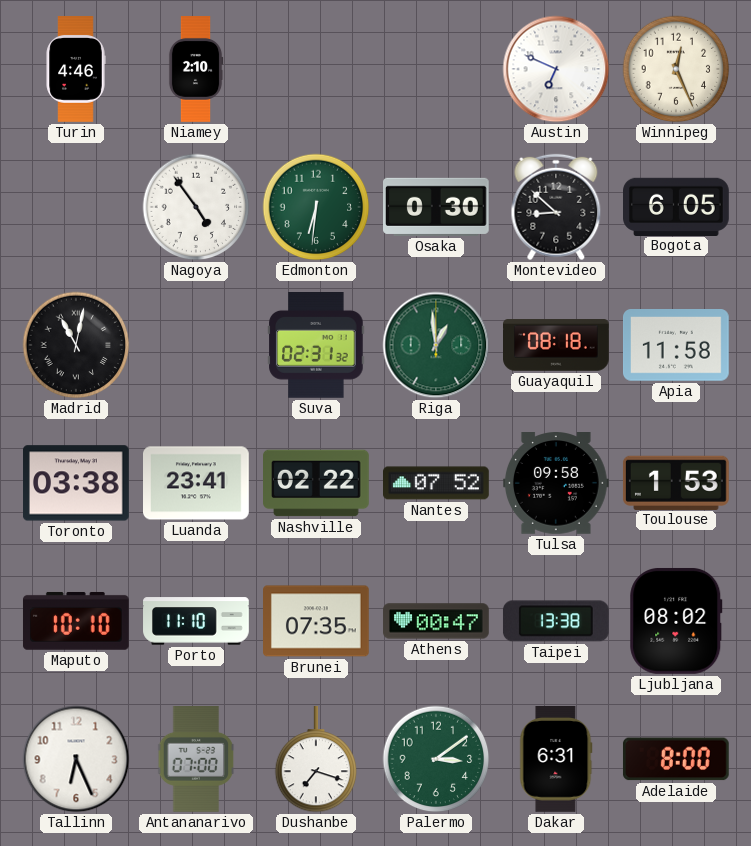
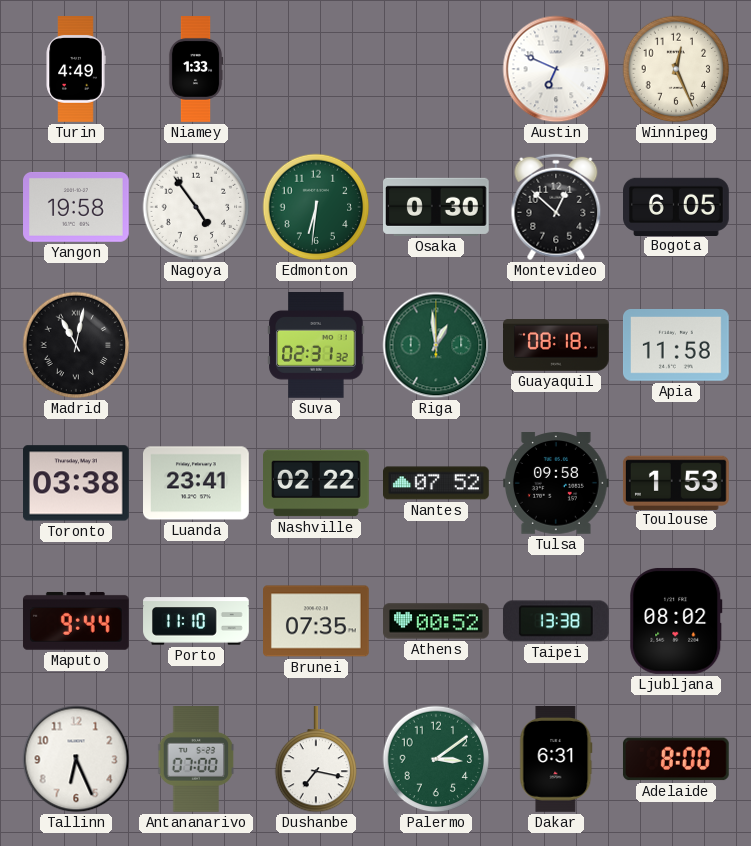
Turin: 4:46 -> 4:49 (76, 69)
Niamey: 2:10 -> 1:33 (196, 69)
Yangon: none -> 19:58 (77, 207)
Montevideo: 8:52 -> 12:52 (556, 207)
Maputo: 10:10 -> 9:44 (76, 621)
Athens: 00:47 -> 00:52 (436, 621)
Dushanbe: 7:18 -> 7:17 (316, 760)
